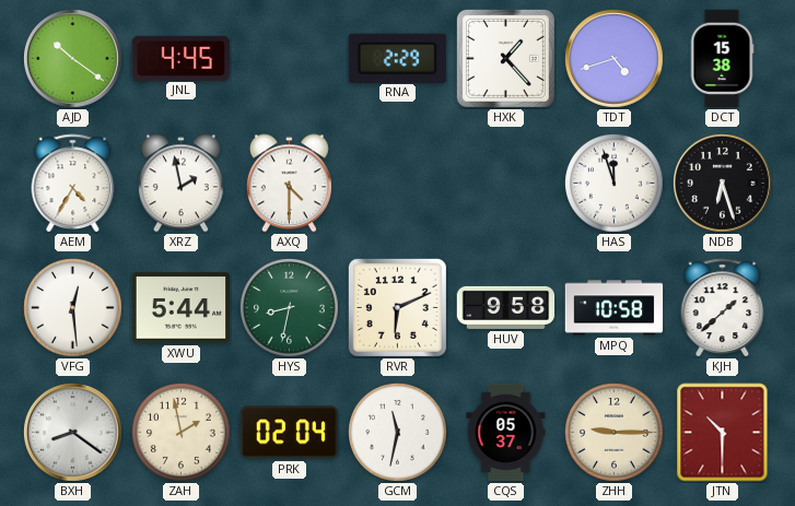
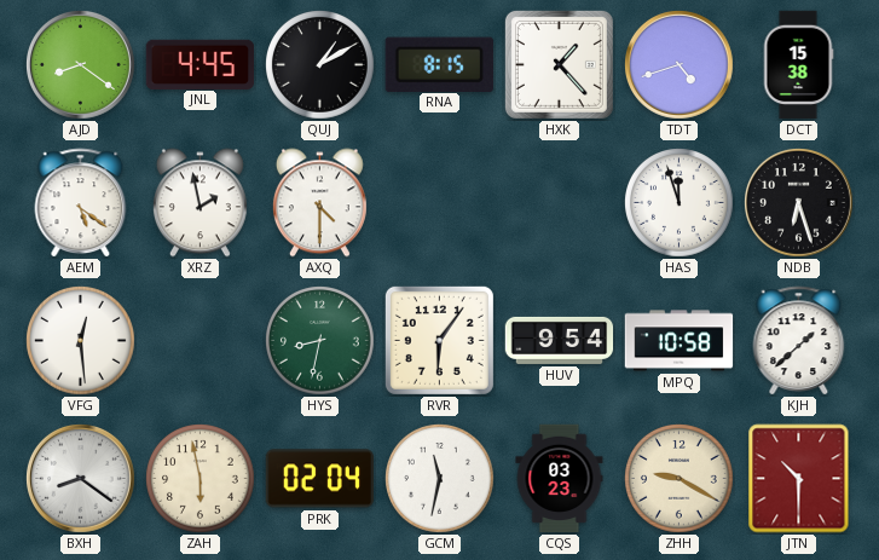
AJD: 10:21 -> 8:21 (81, 65)
QUJ: none -> 1:10 (320, 65)
RNA: 2:29 -> 8:15 (439, 64)
AEM: 4:35 -> 5:21 (81, 203)
XWU: 5:44 -> none (182, 308)
RVR: 6:11 -> 6:06 (439, 340)
HUV: 9:58 -> 9:54 (560, 340)
ZAH: 1:58 -> 5:58 (201, 479)
CQS: 05:37 -> 03:23 (560, 479)
ZHH: 9:15 -> 9:20 (680, 479)
